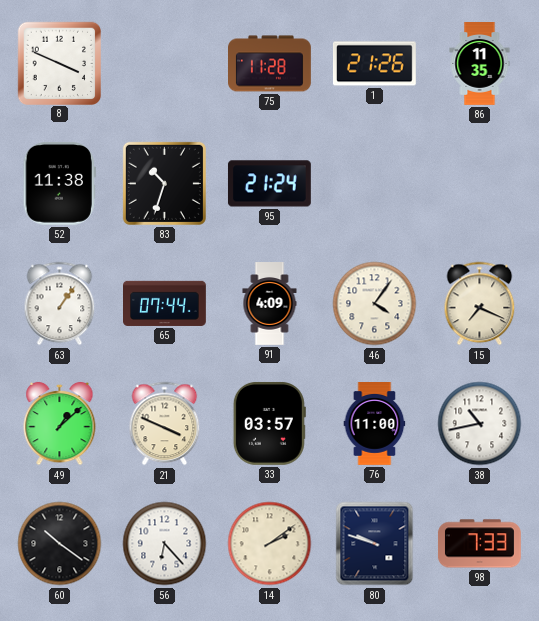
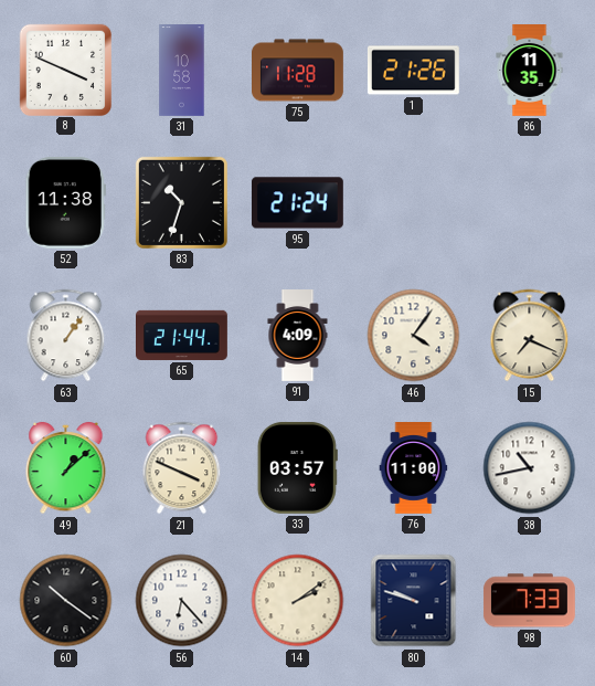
31: none -> 10:58 (182, 71)
65: 07:44 -> 21:44 (182, 335)
